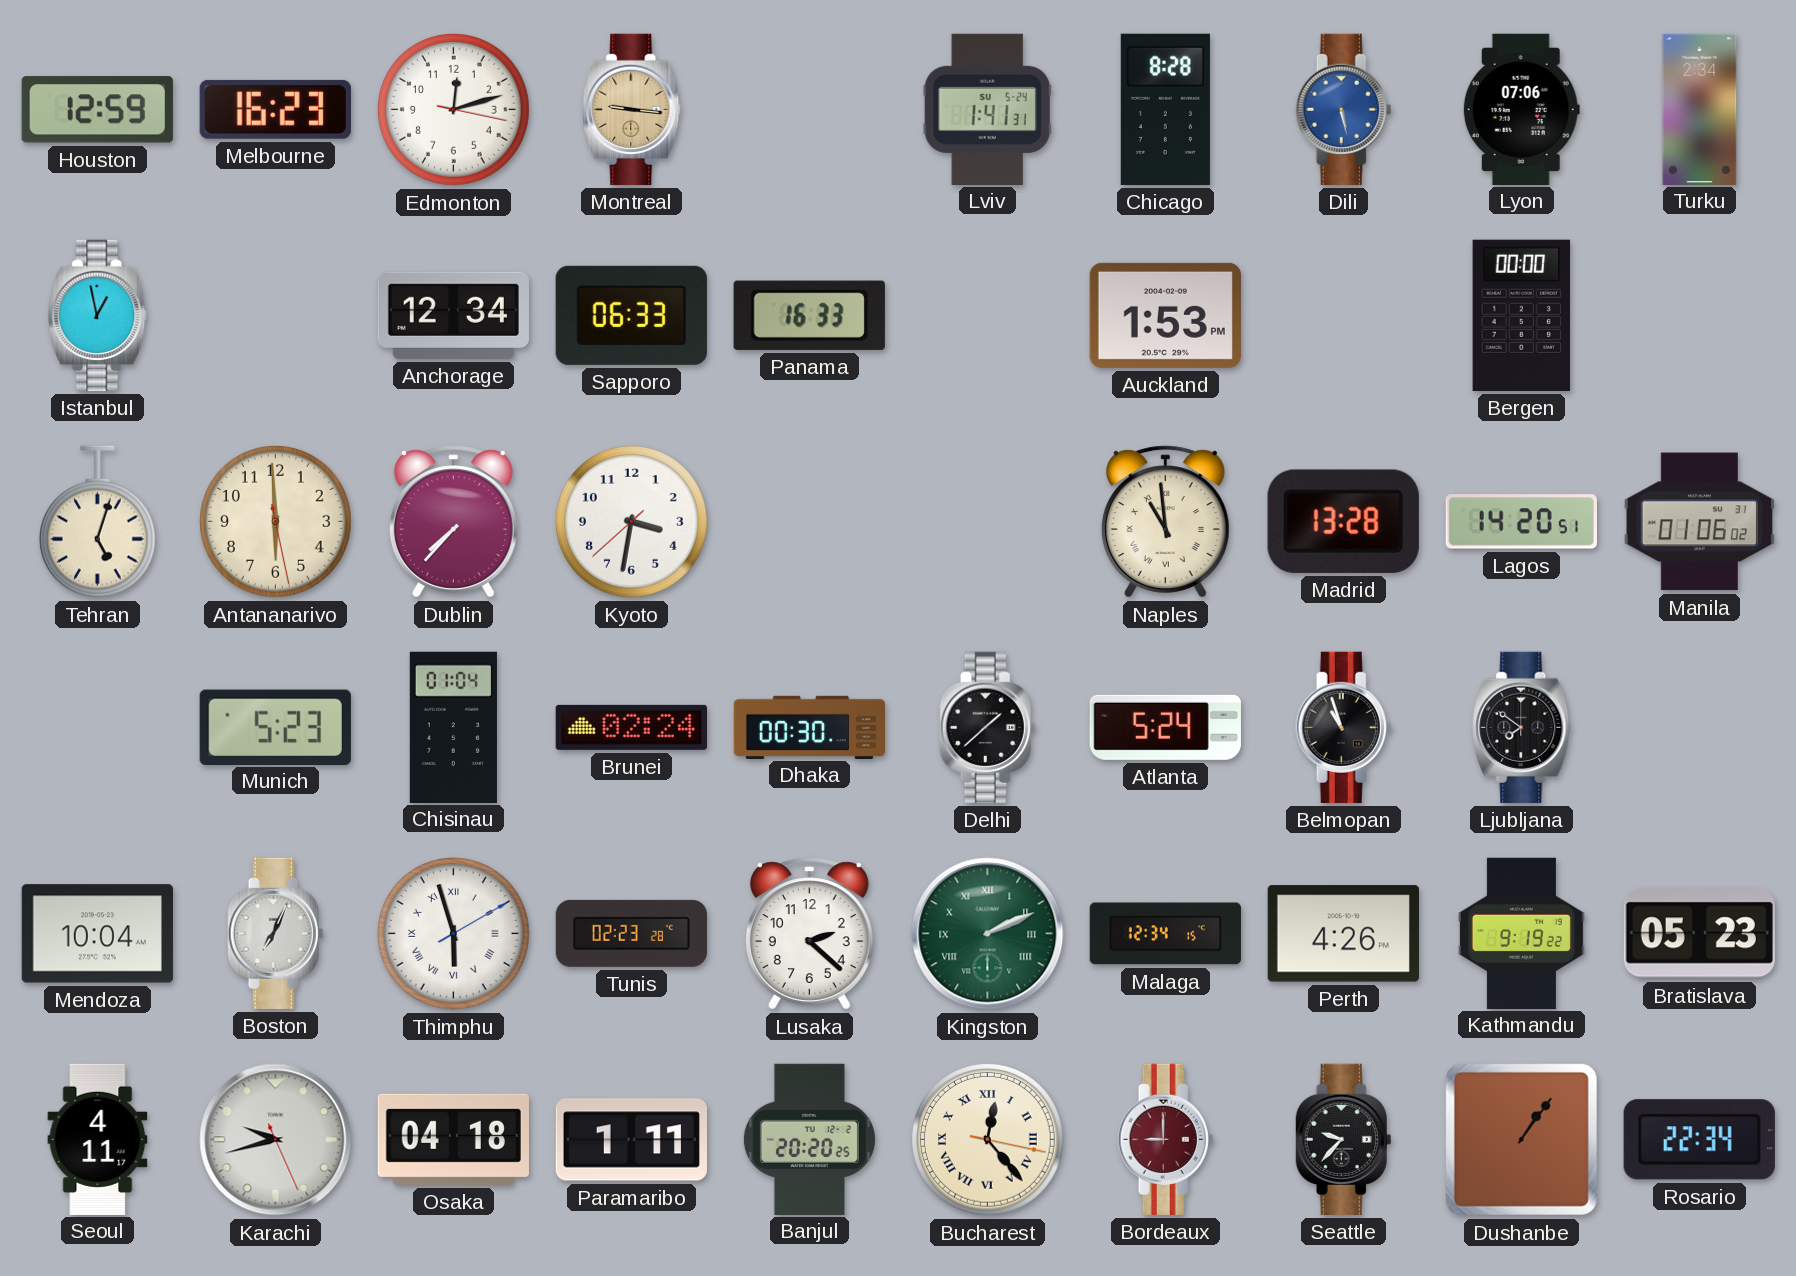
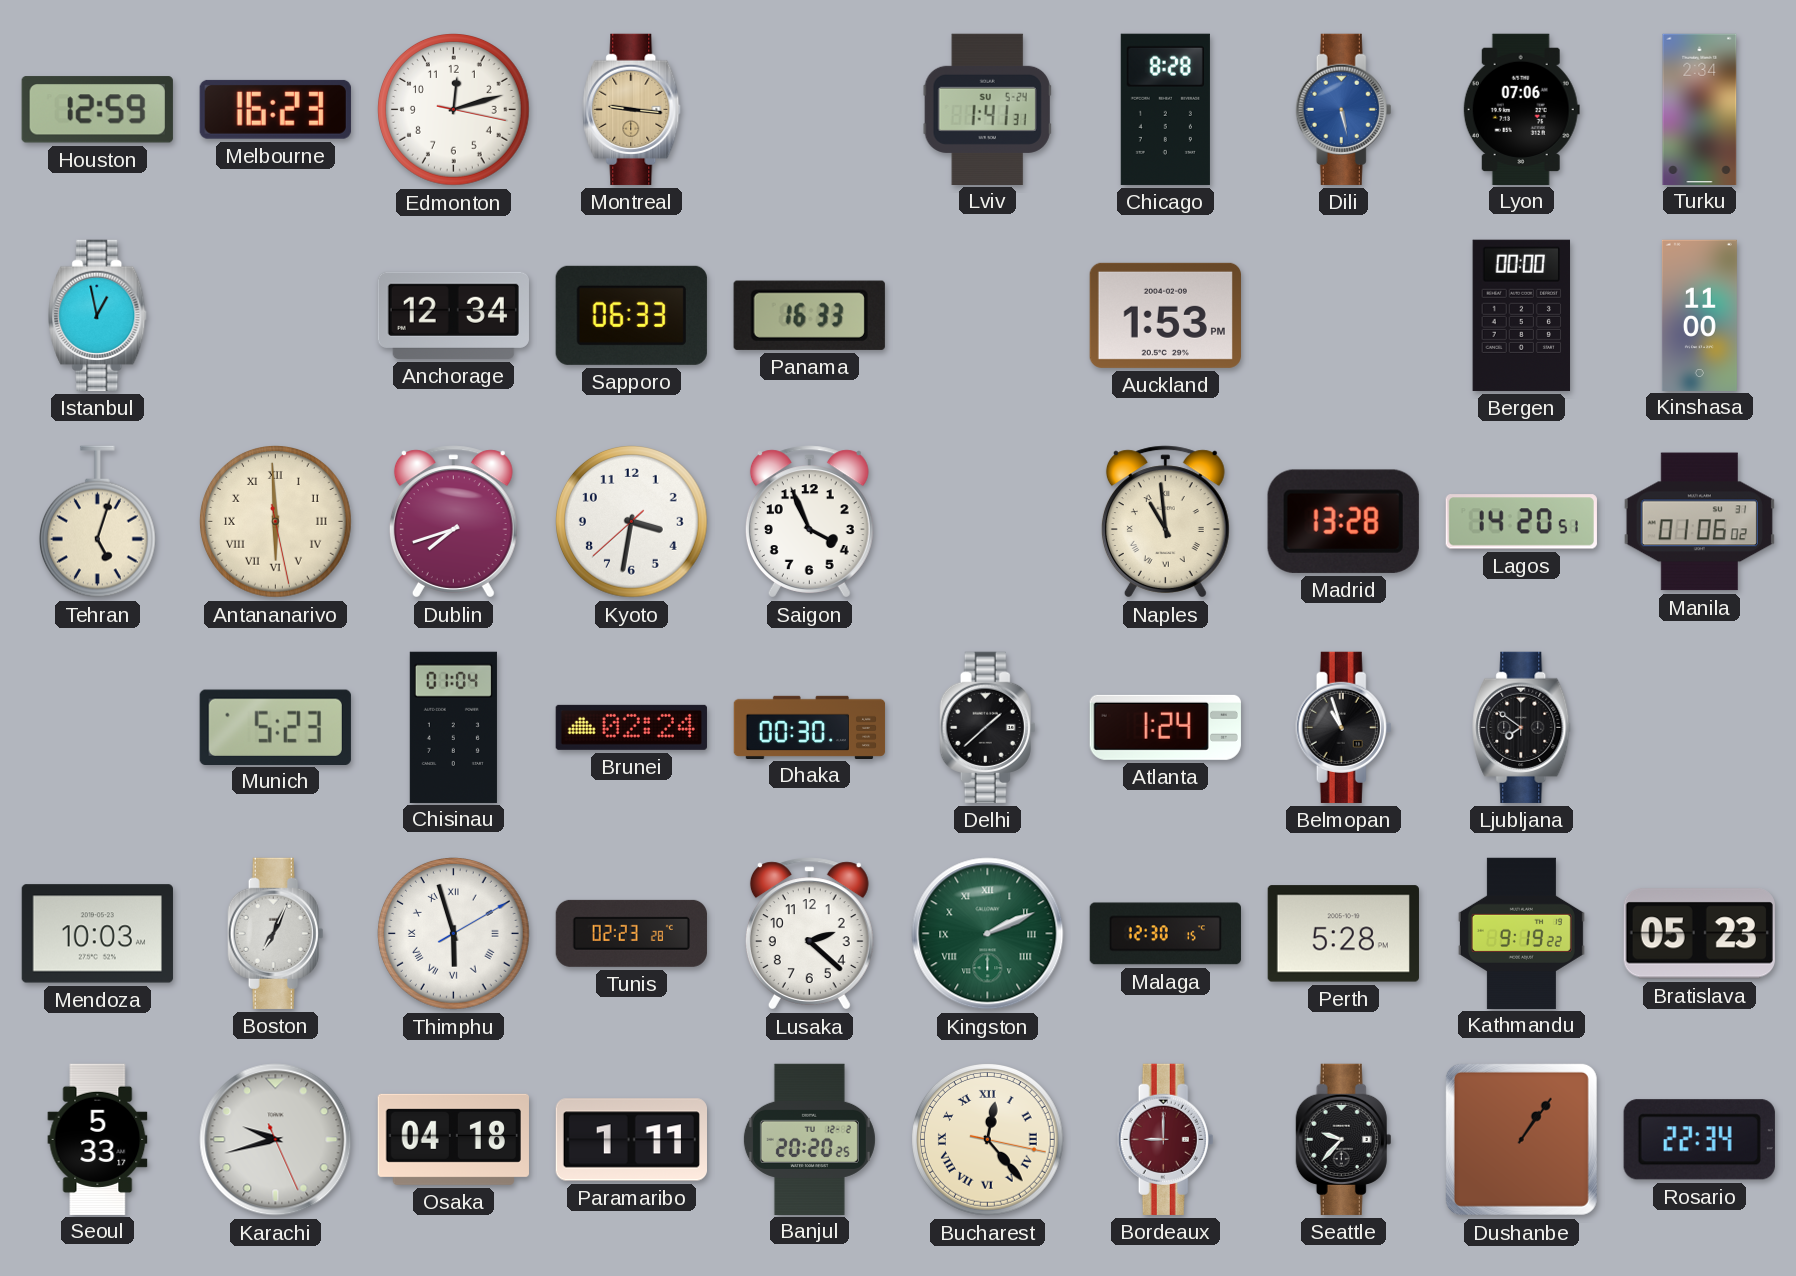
Kinshasa: none -> 11:00 (1699, 315)
Antananarivo numerals: Arabic -> Roman (276, 522)
Dublin: 7:37 -> 7:42 (453, 522)
Saigon: none -> 3:56 (809, 522)
Atlanta: 5:24 -> 1:24 (1165, 727)
Mendoza: 10:04 -> 10:03 (97, 934)
Malaga: 12:34 -> 12:30 (1165, 934)
Perth: 4:26 -> 5:28 (1343, 934)
Seoul: 4:11 -> 5:33 (98, 1139)
